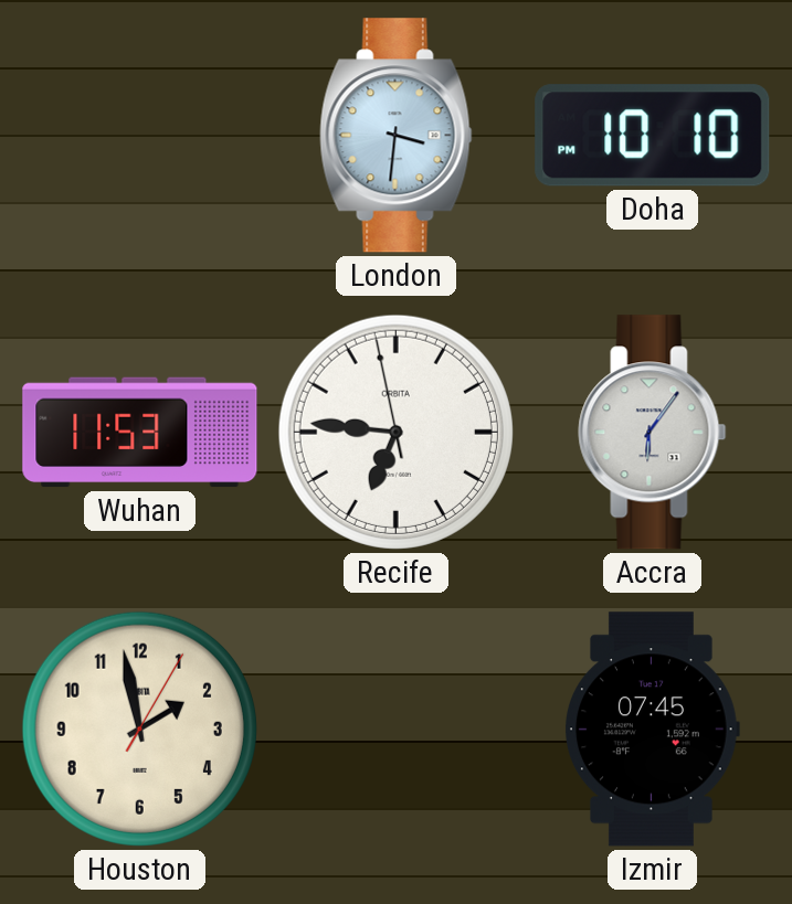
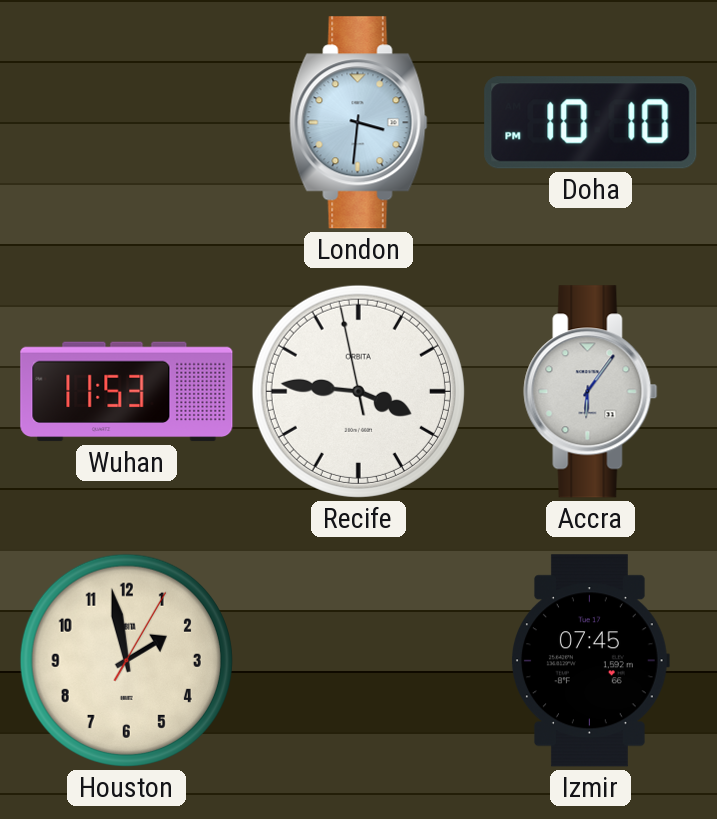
Recife: 6:45 -> 3:45 (358, 391)
